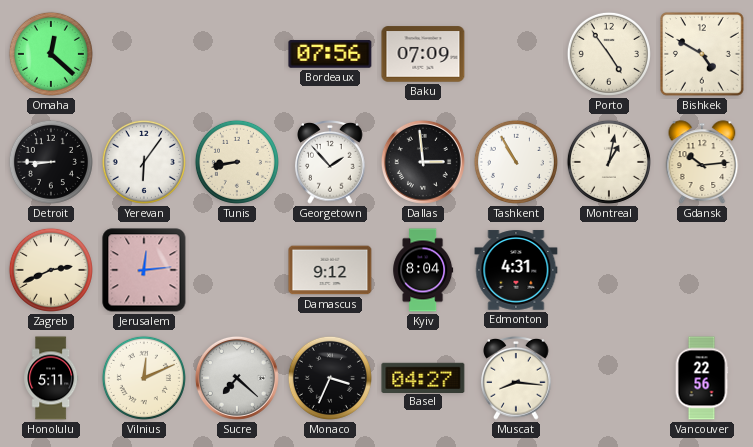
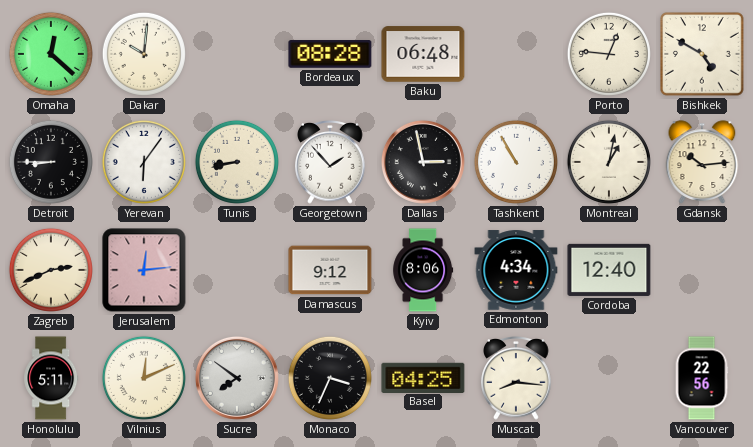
Dakar: none -> 10:01 (144, 54)
Bordeaux: 07:56 -> 08:28 (330, 54)
Baku: 07:09 -> 06:48 (423, 54)
Porto: 4:54 -> 12:46 (609, 54)
Dallas: 2:59 -> 2:58 (423, 162)
Kyiv: 8:04 -> 8:06 (423, 270)
Edmonton: 4:31 -> 4:34 (516, 270)
Cordoba: none -> 12:40 (609, 270)
Sucre: 7:22 -> 7:51 (237, 378)
Basel: 04:27 -> 04:25 (423, 377)
